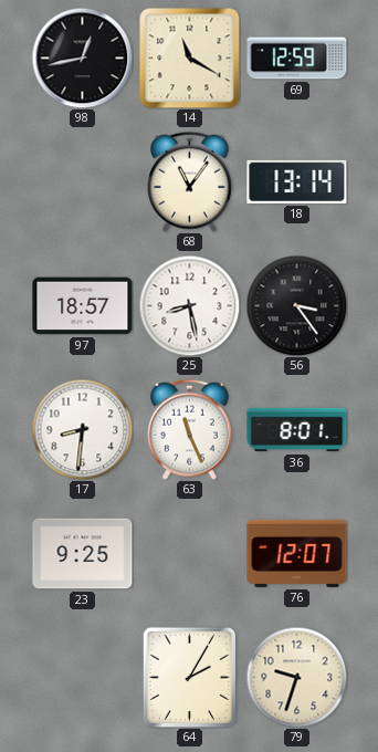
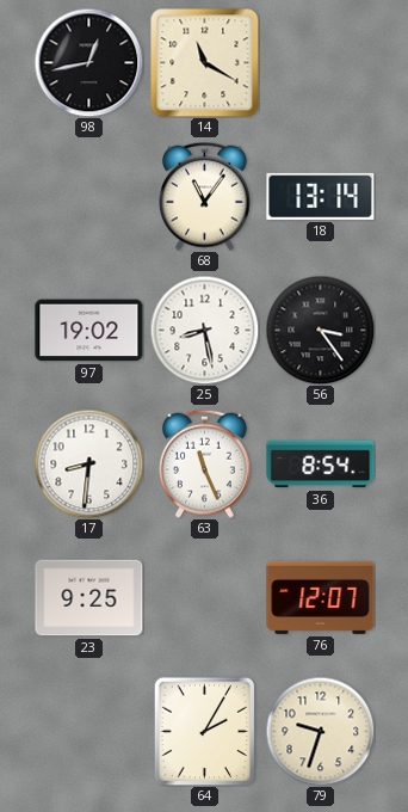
69: 12:59 -> none (297, 59)
97: 18:57 -> 19:02 (89, 331)
36: 8:01 -> 8:54 (321, 465)
